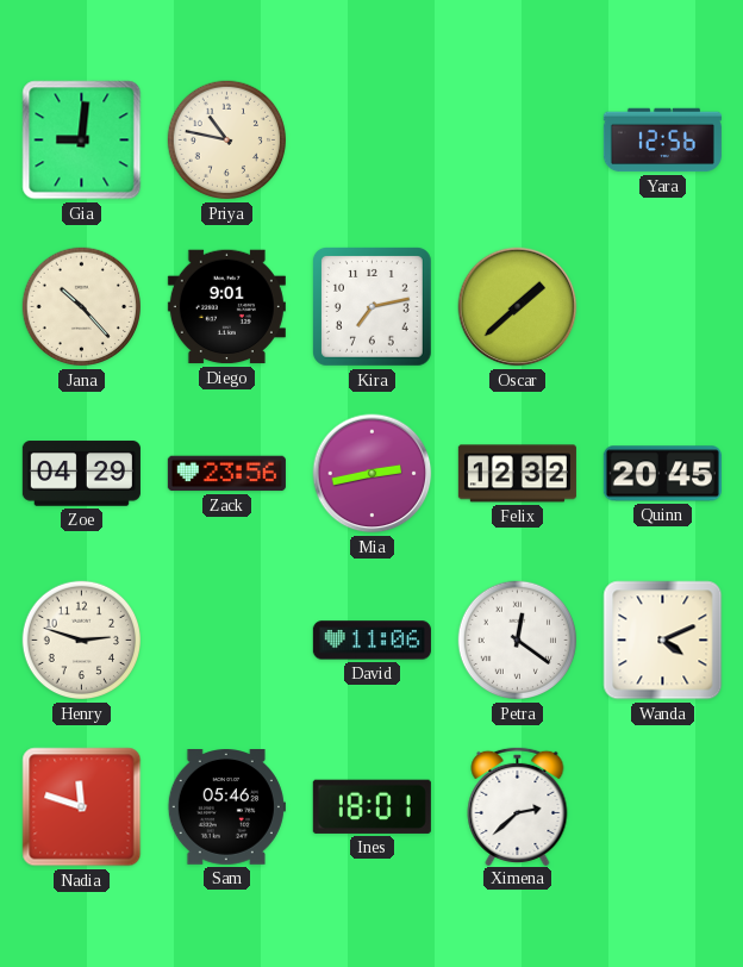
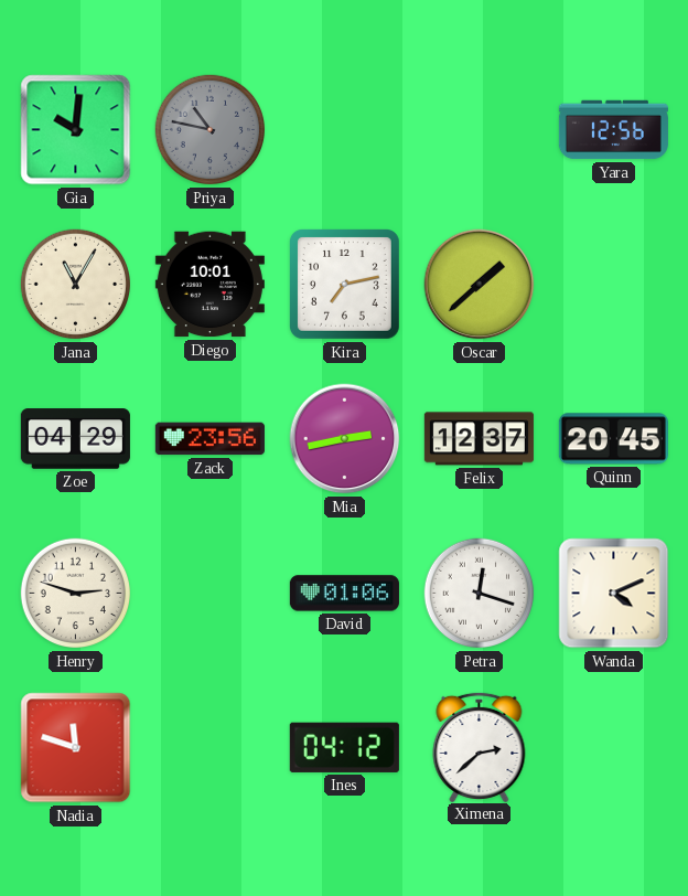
Gia: 9:01 -> 10:01 (76, 130)
Priya dial: cream -> grey (211, 130)
Jana: 10:23 -> 11:05 (76, 285)
Diego: 9:01 -> 10:01 (209, 285)
Felix: 12:32 -> 12:37 (479, 439)
David: 11:06 -> 01:06 (344, 594)
Petra: 12:21 -> 12:18 (480, 594)
Sam: 05:46 -> none (226, 807)
Ines: 18:01 -> 04:12 (344, 747)
